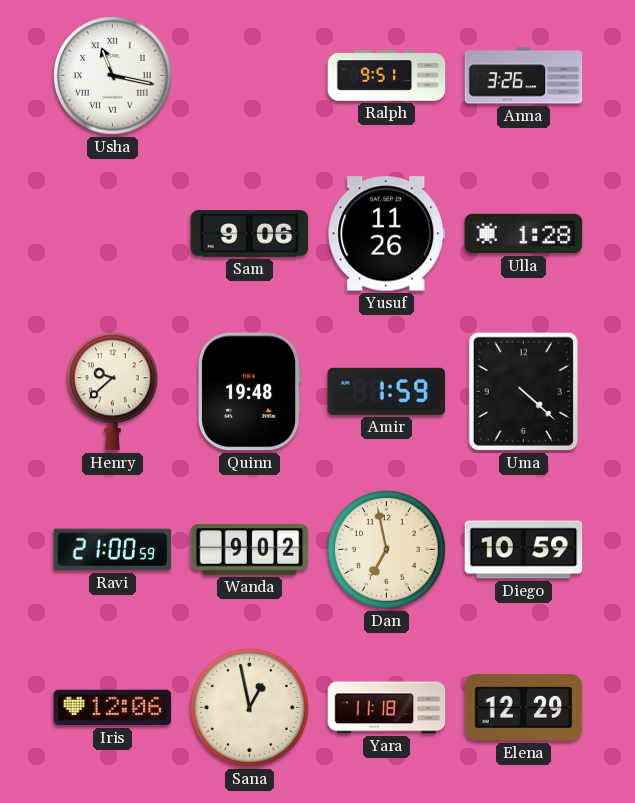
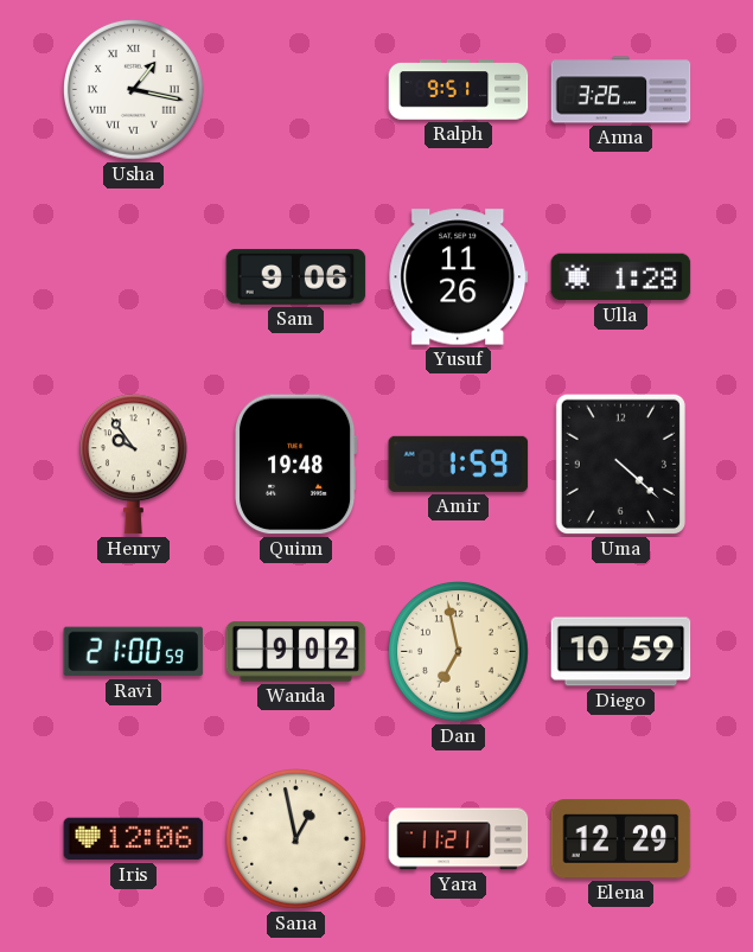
Usha: 11:17 -> 1:17 (134, 90)
Henry: 9:38 -> 9:54 (133, 465)
Yara: 11:18 -> 11:21 (459, 839)
